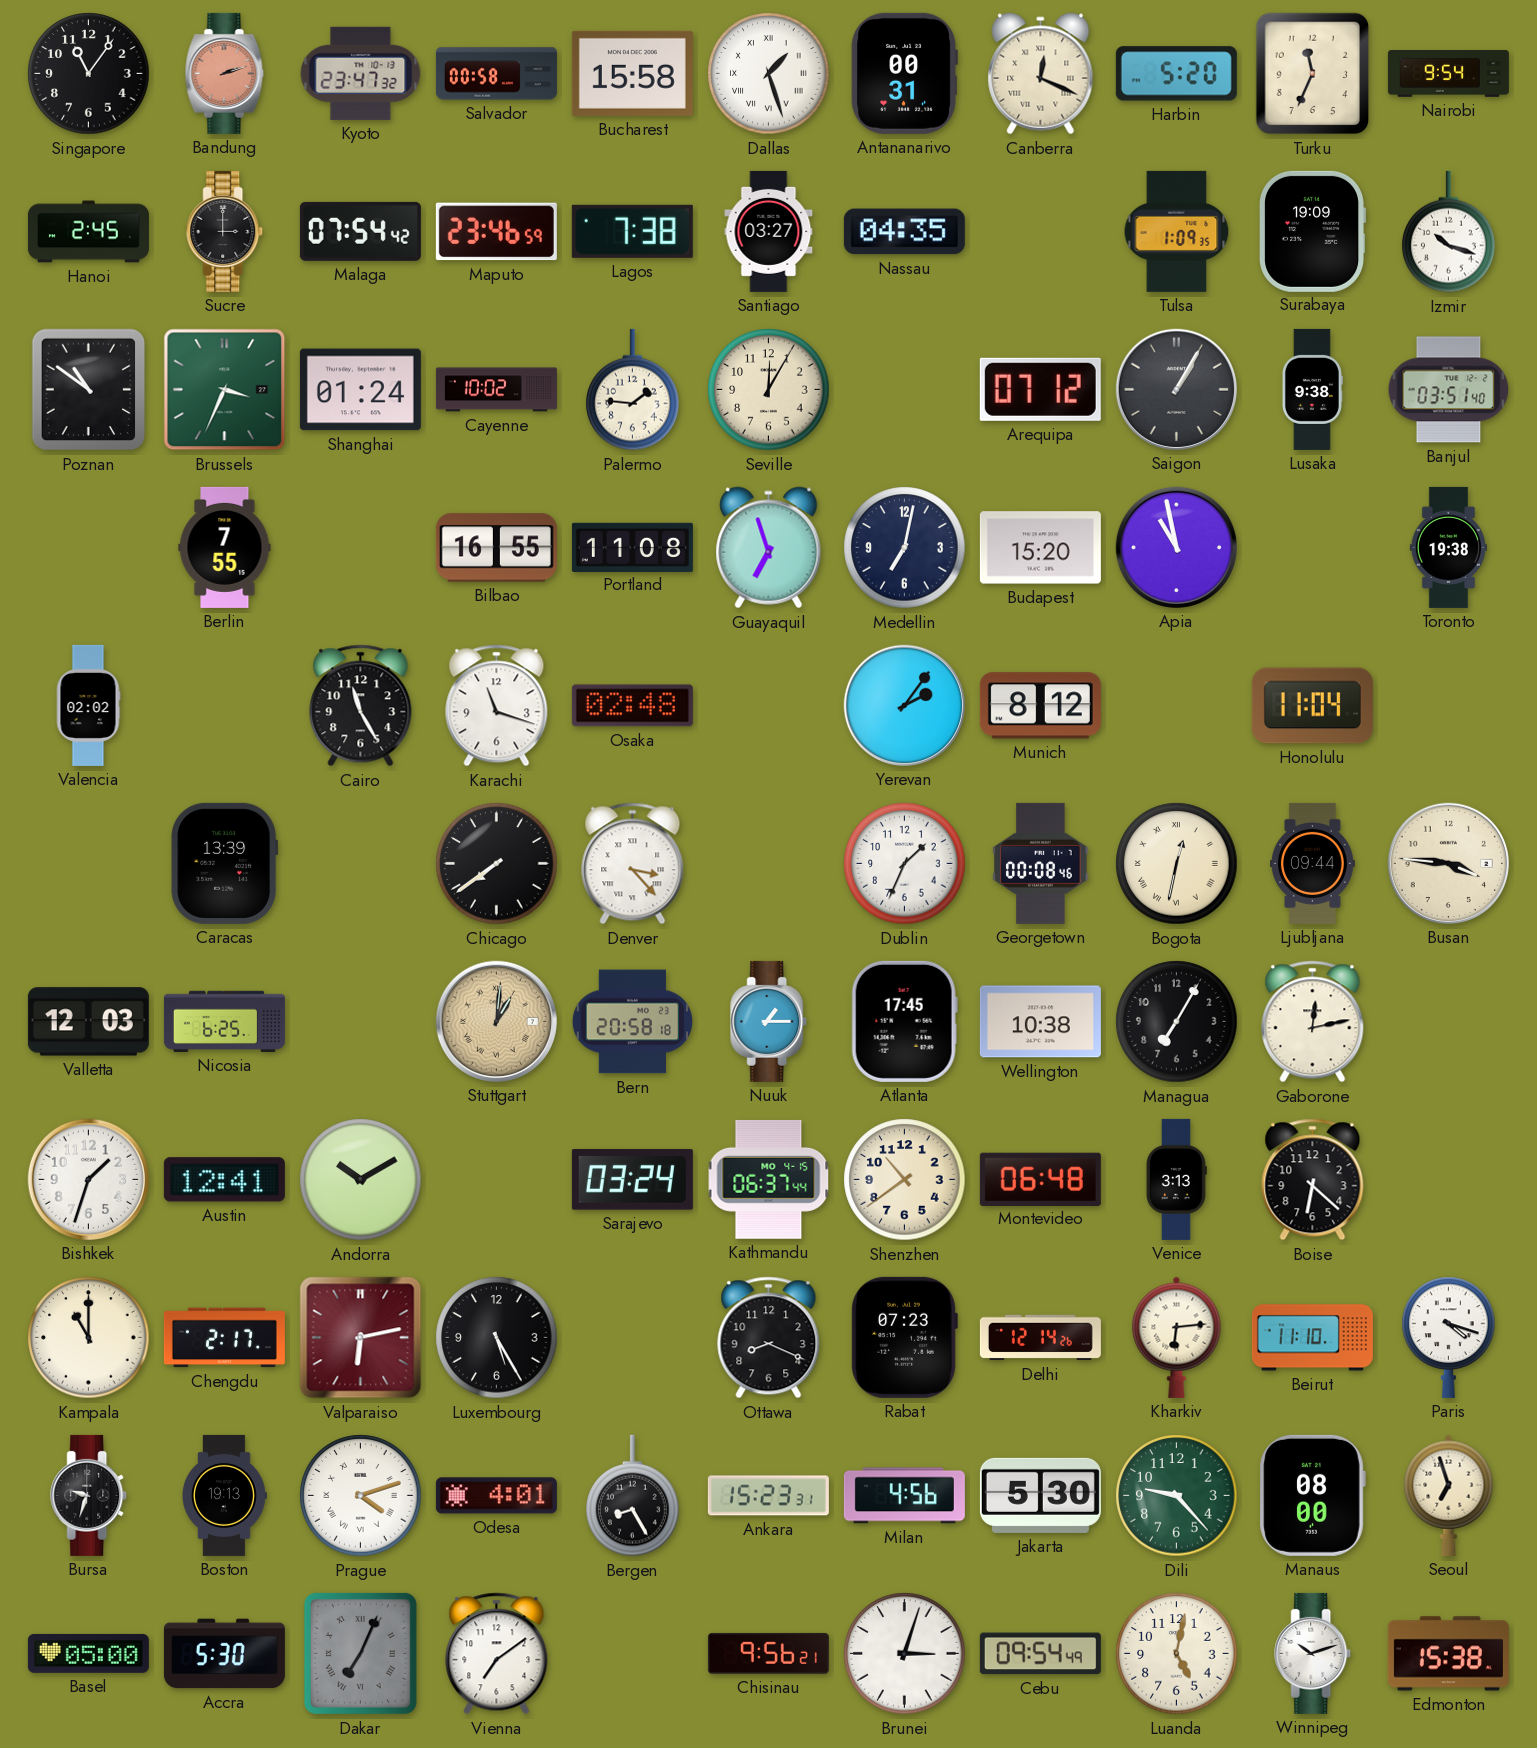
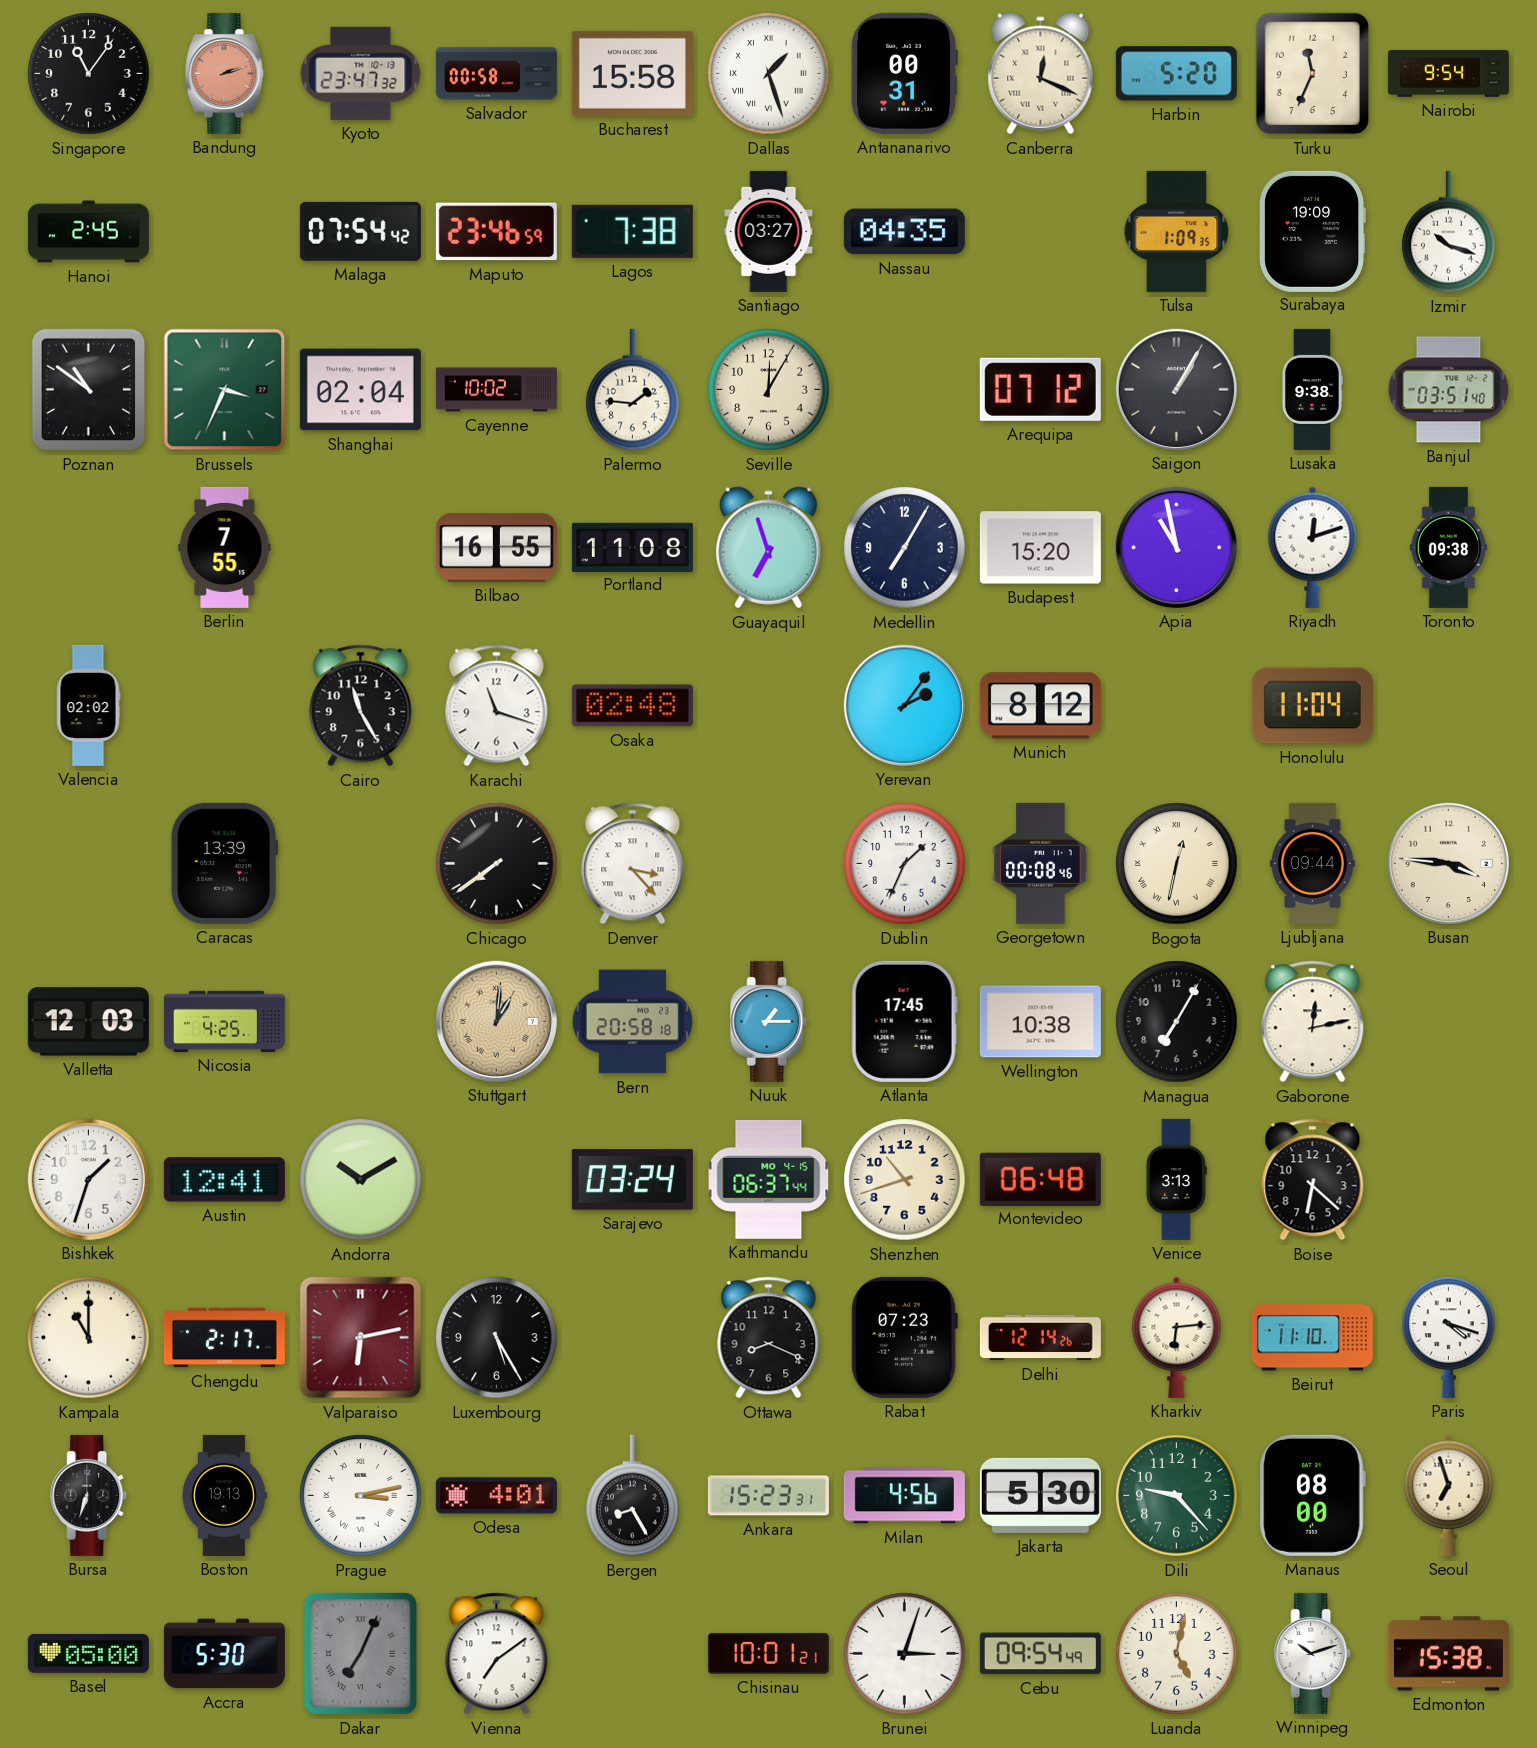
Sucre: 3:00 -> none (225, 231)
Shanghai: 01:24 -> 02:04 (360, 390)
Medellin: 7:02 -> 7:05 (905, 548)
Riyadh: none -> 12:12 (1313, 547)
Toronto: 19:38 -> 09:38 (1448, 547)
Nicosia: 6:25 -> 4:25 (224, 1021)
Shenzhen: 10:39 -> 10:42 (905, 1180)
Bursa: 9:33 -> 6:33 (89, 1495)
Prague: 4:12 -> 3:13 (361, 1496)
Chisinau: 9:56 -> 10:01 (768, 1653)
